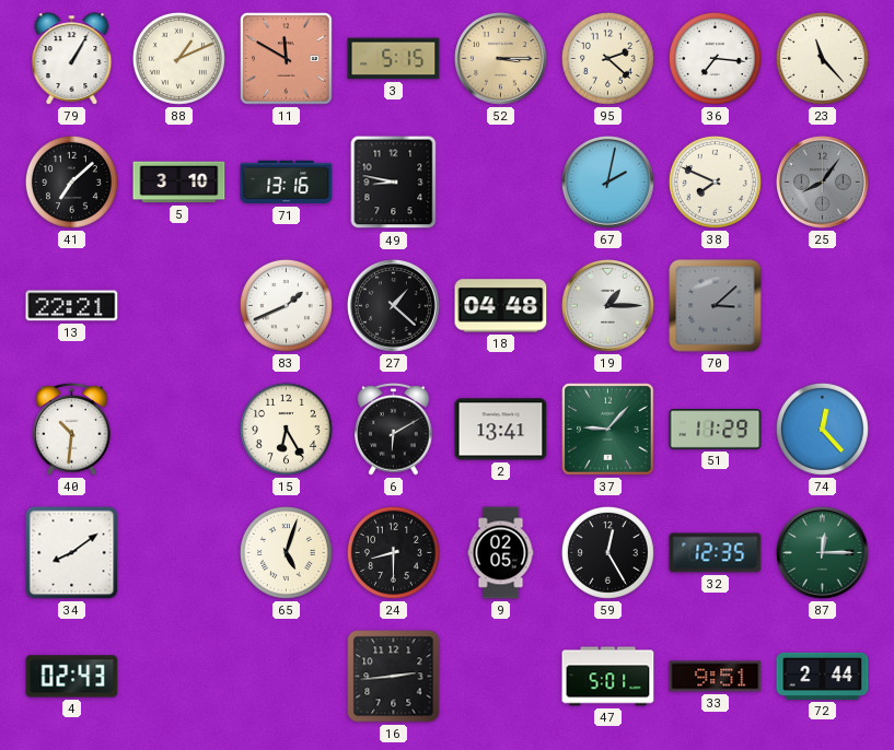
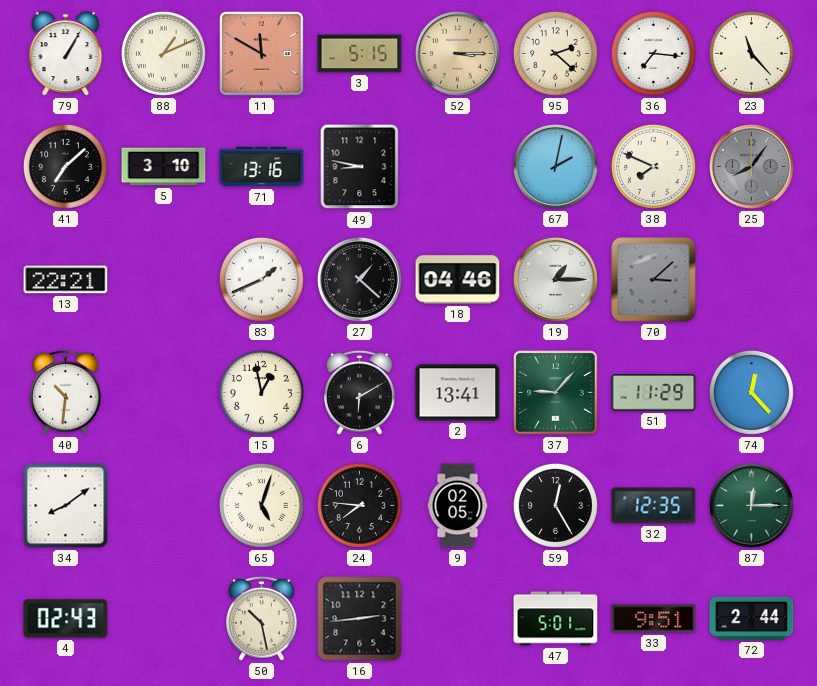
18: 04:48 -> 04:46 (458, 280)
15: 6:25 -> 12:58 (261, 392)
24: 8:30 -> 7:46 (359, 505)
50: none -> 10:28 (262, 618)
